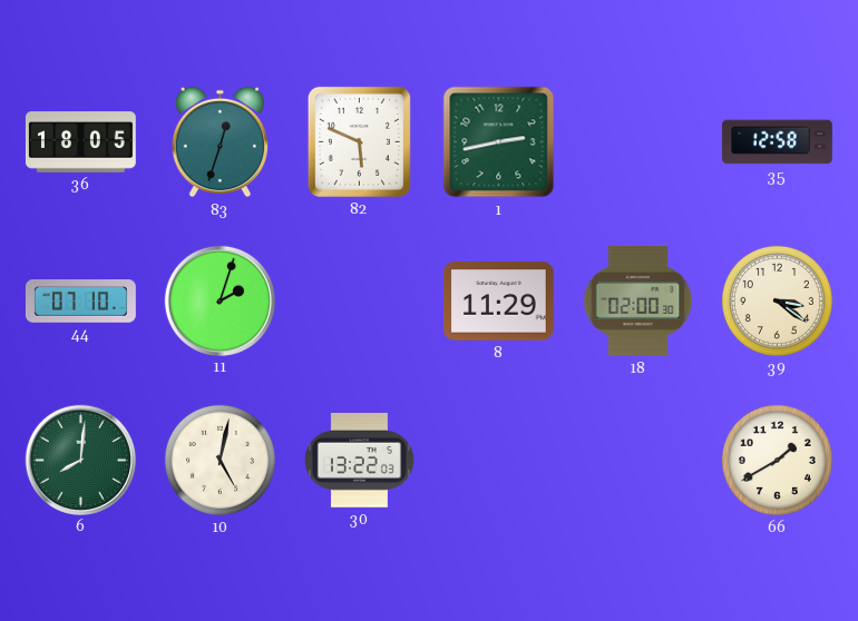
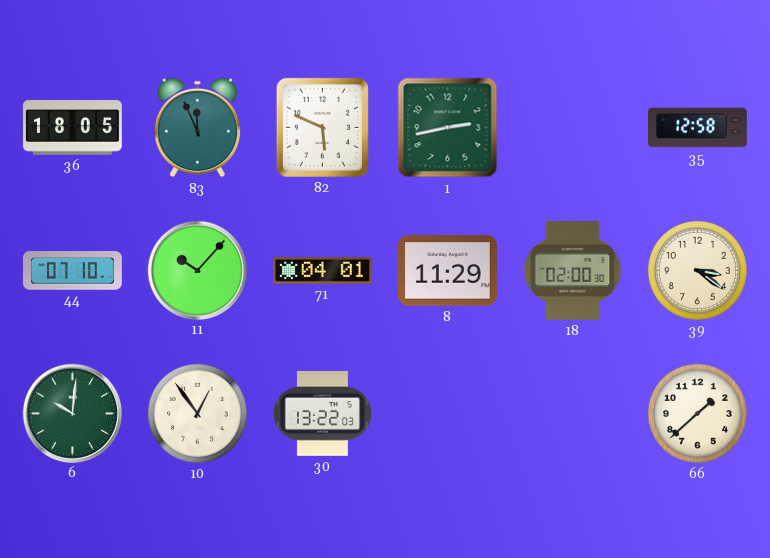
83: 12:33 -> 11:56 (198, 128)
11: 2:03 -> 10:07 (197, 270)
71: none -> 04:01 (322, 271)
6: 8:01 -> 10:01 (72, 413)
10: 5:02 -> 12:54 (197, 413)
66: 1:40 -> 1:38 (697, 413)
